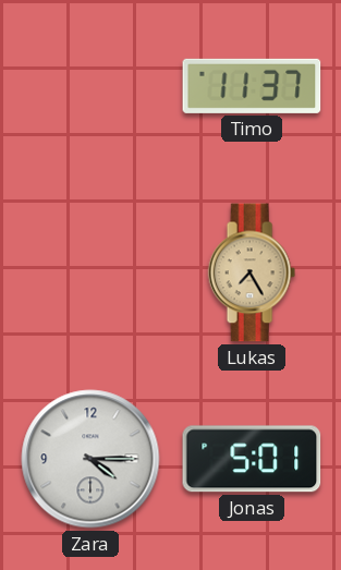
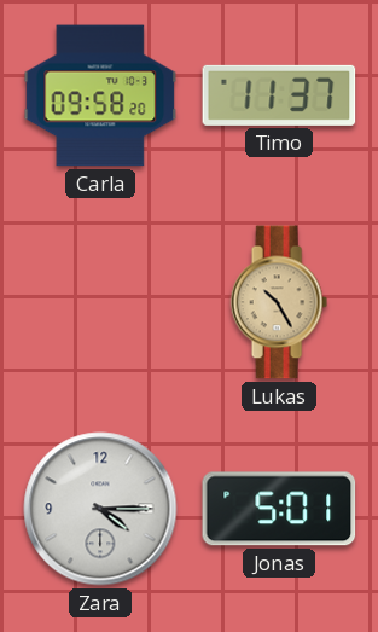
Carla: none -> 09:58 (100, 95)
Lukas: 7:25 -> 10:25 (279, 302)
